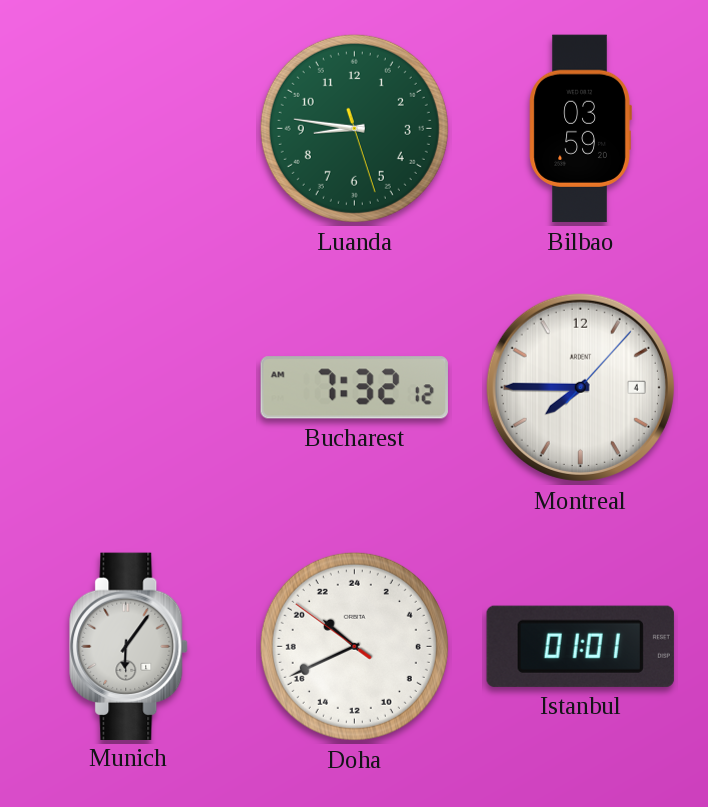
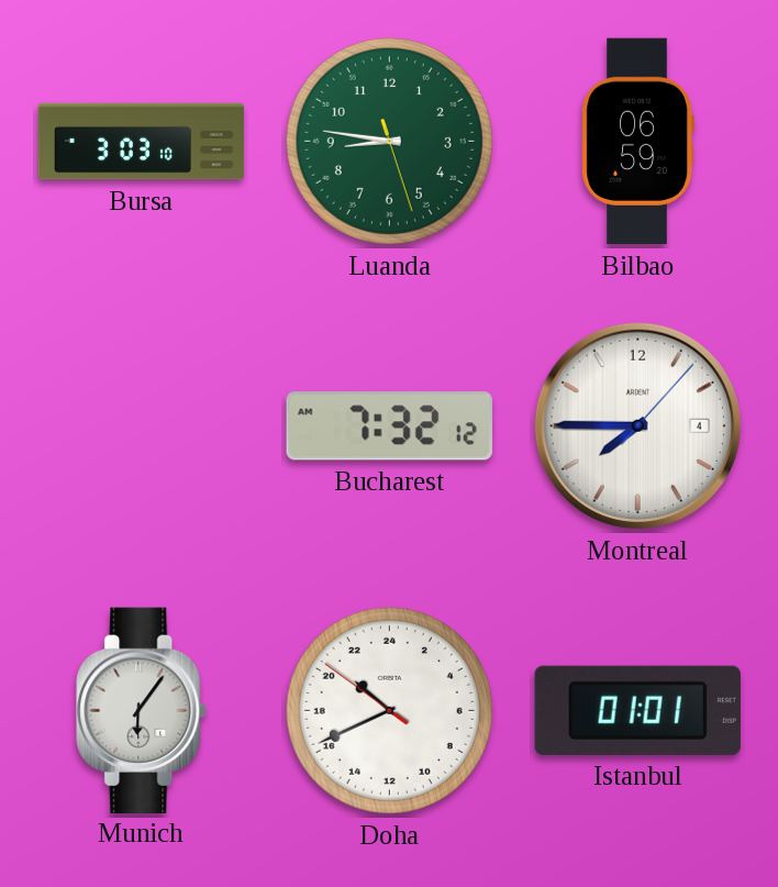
Bursa: none -> 3:03 (142, 142)
Bilbao: 03:59 -> 06:59 (637, 142)
